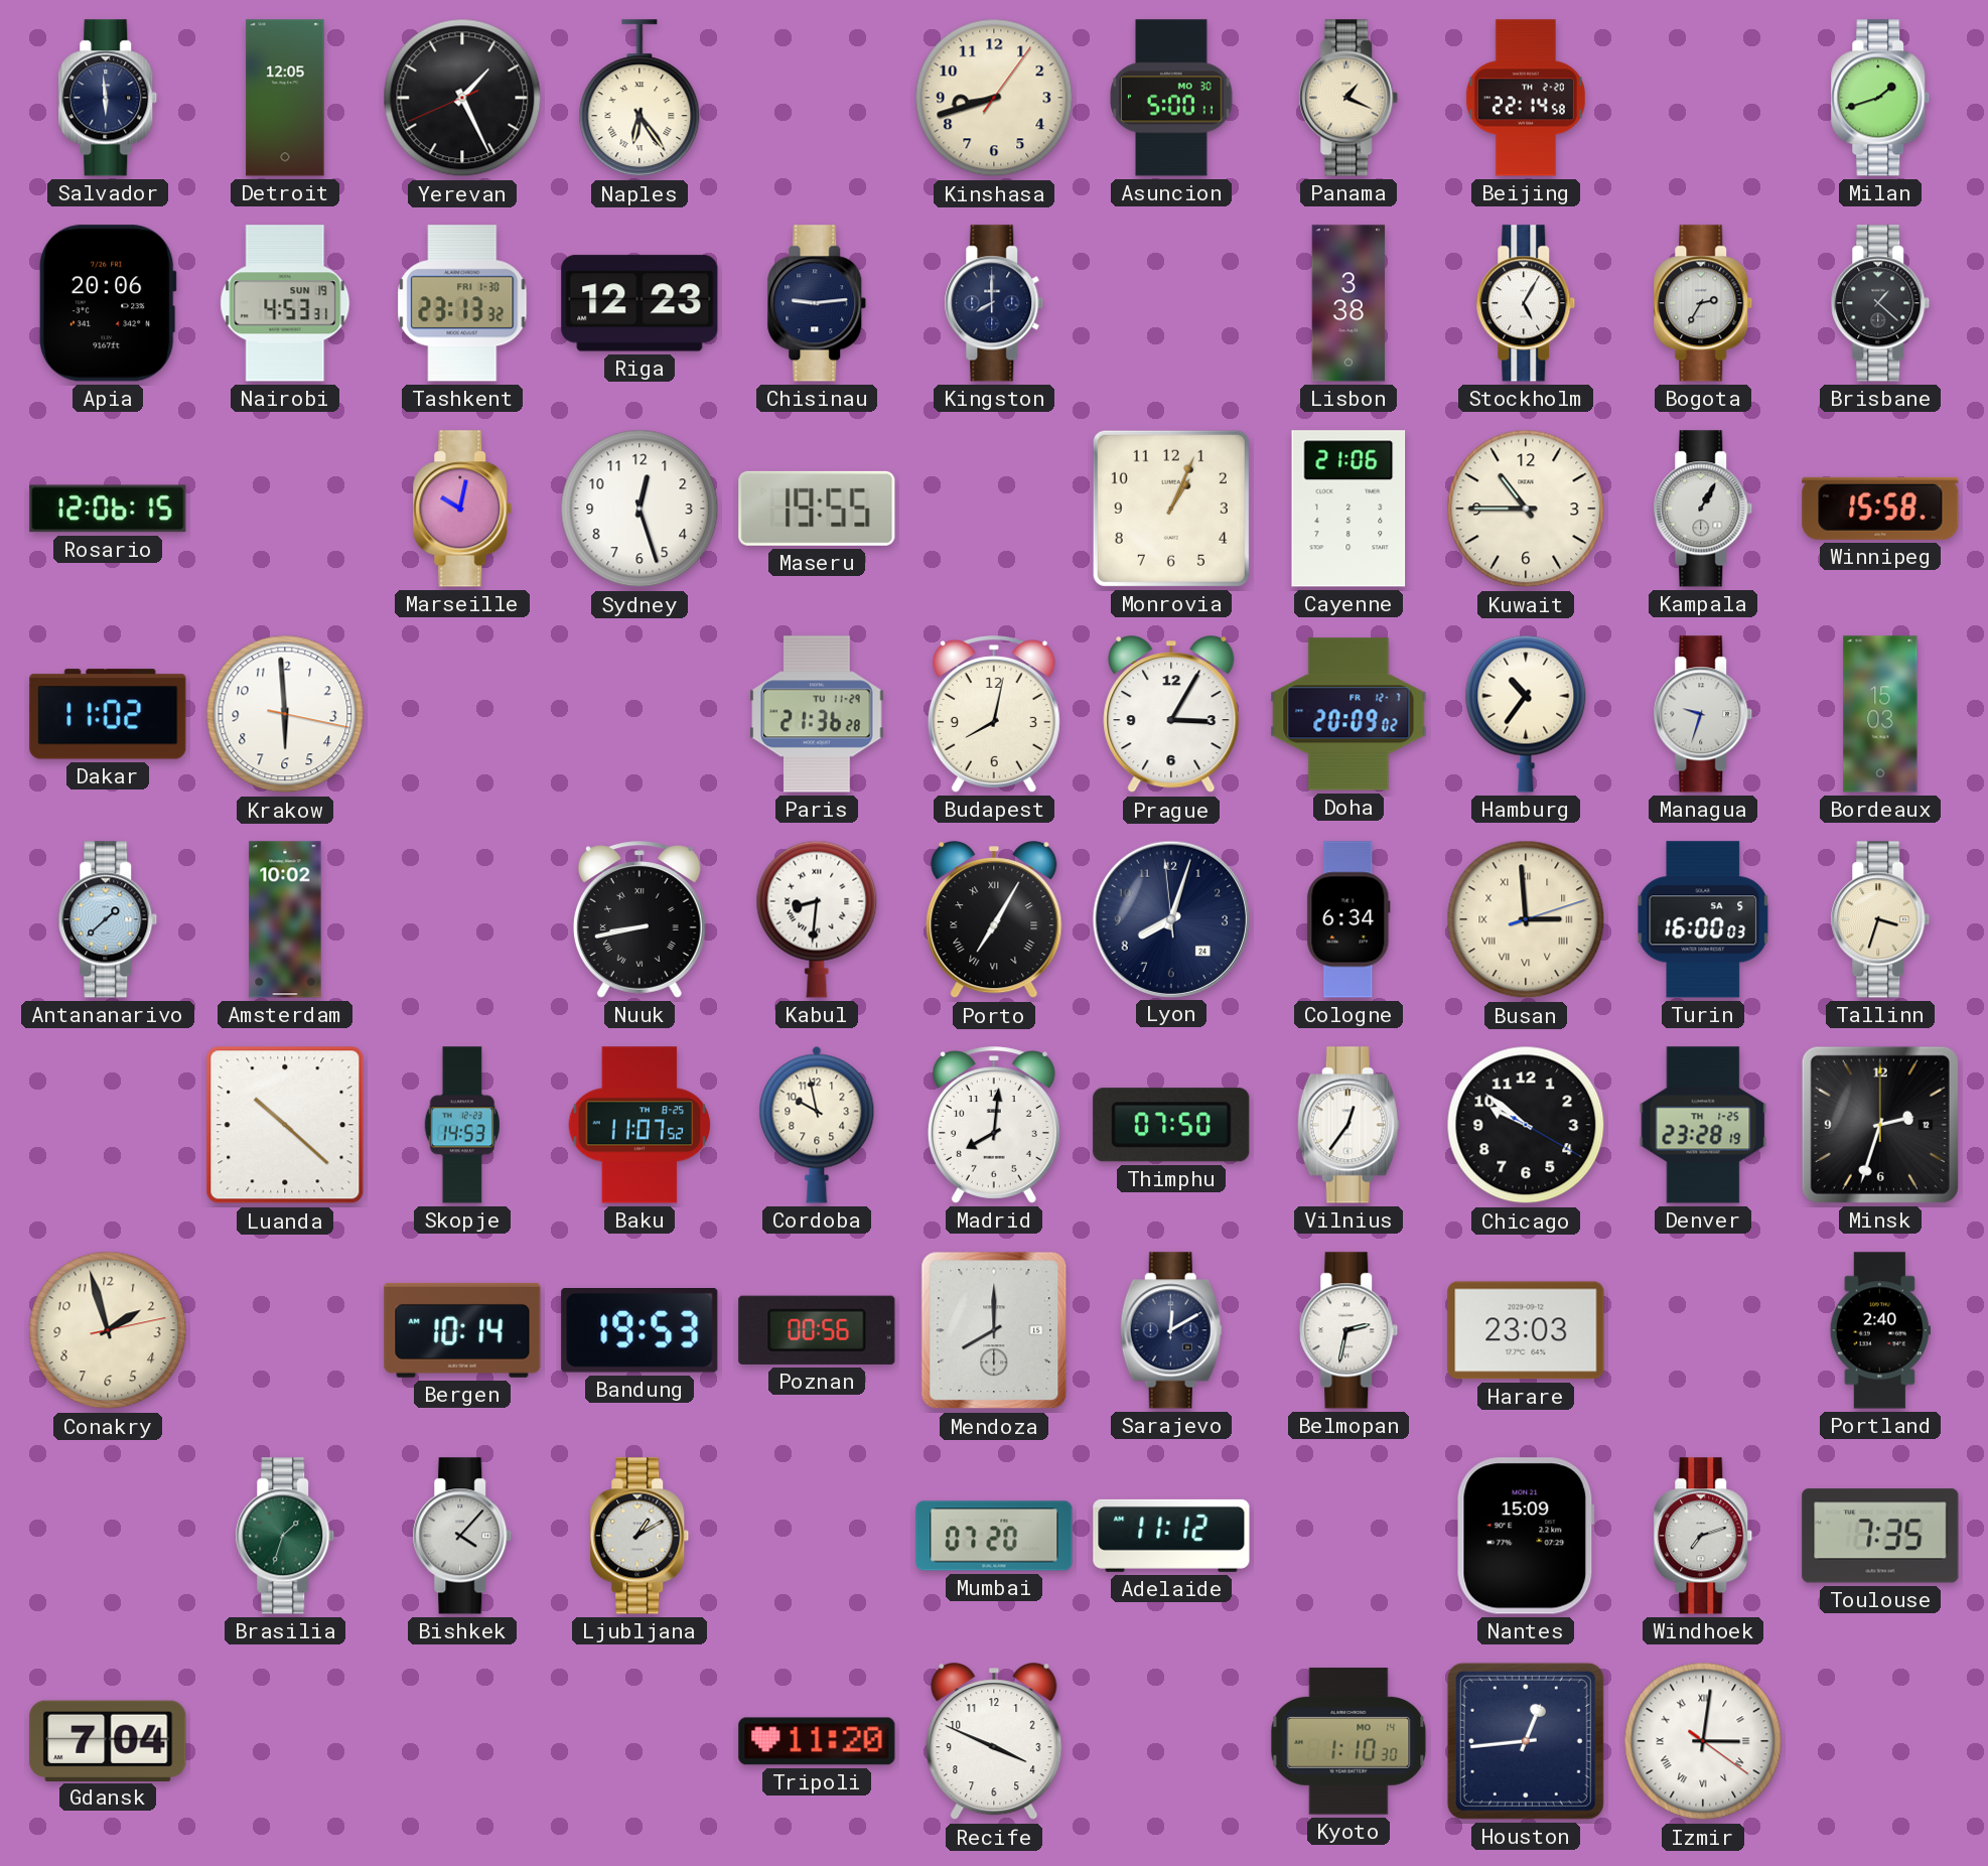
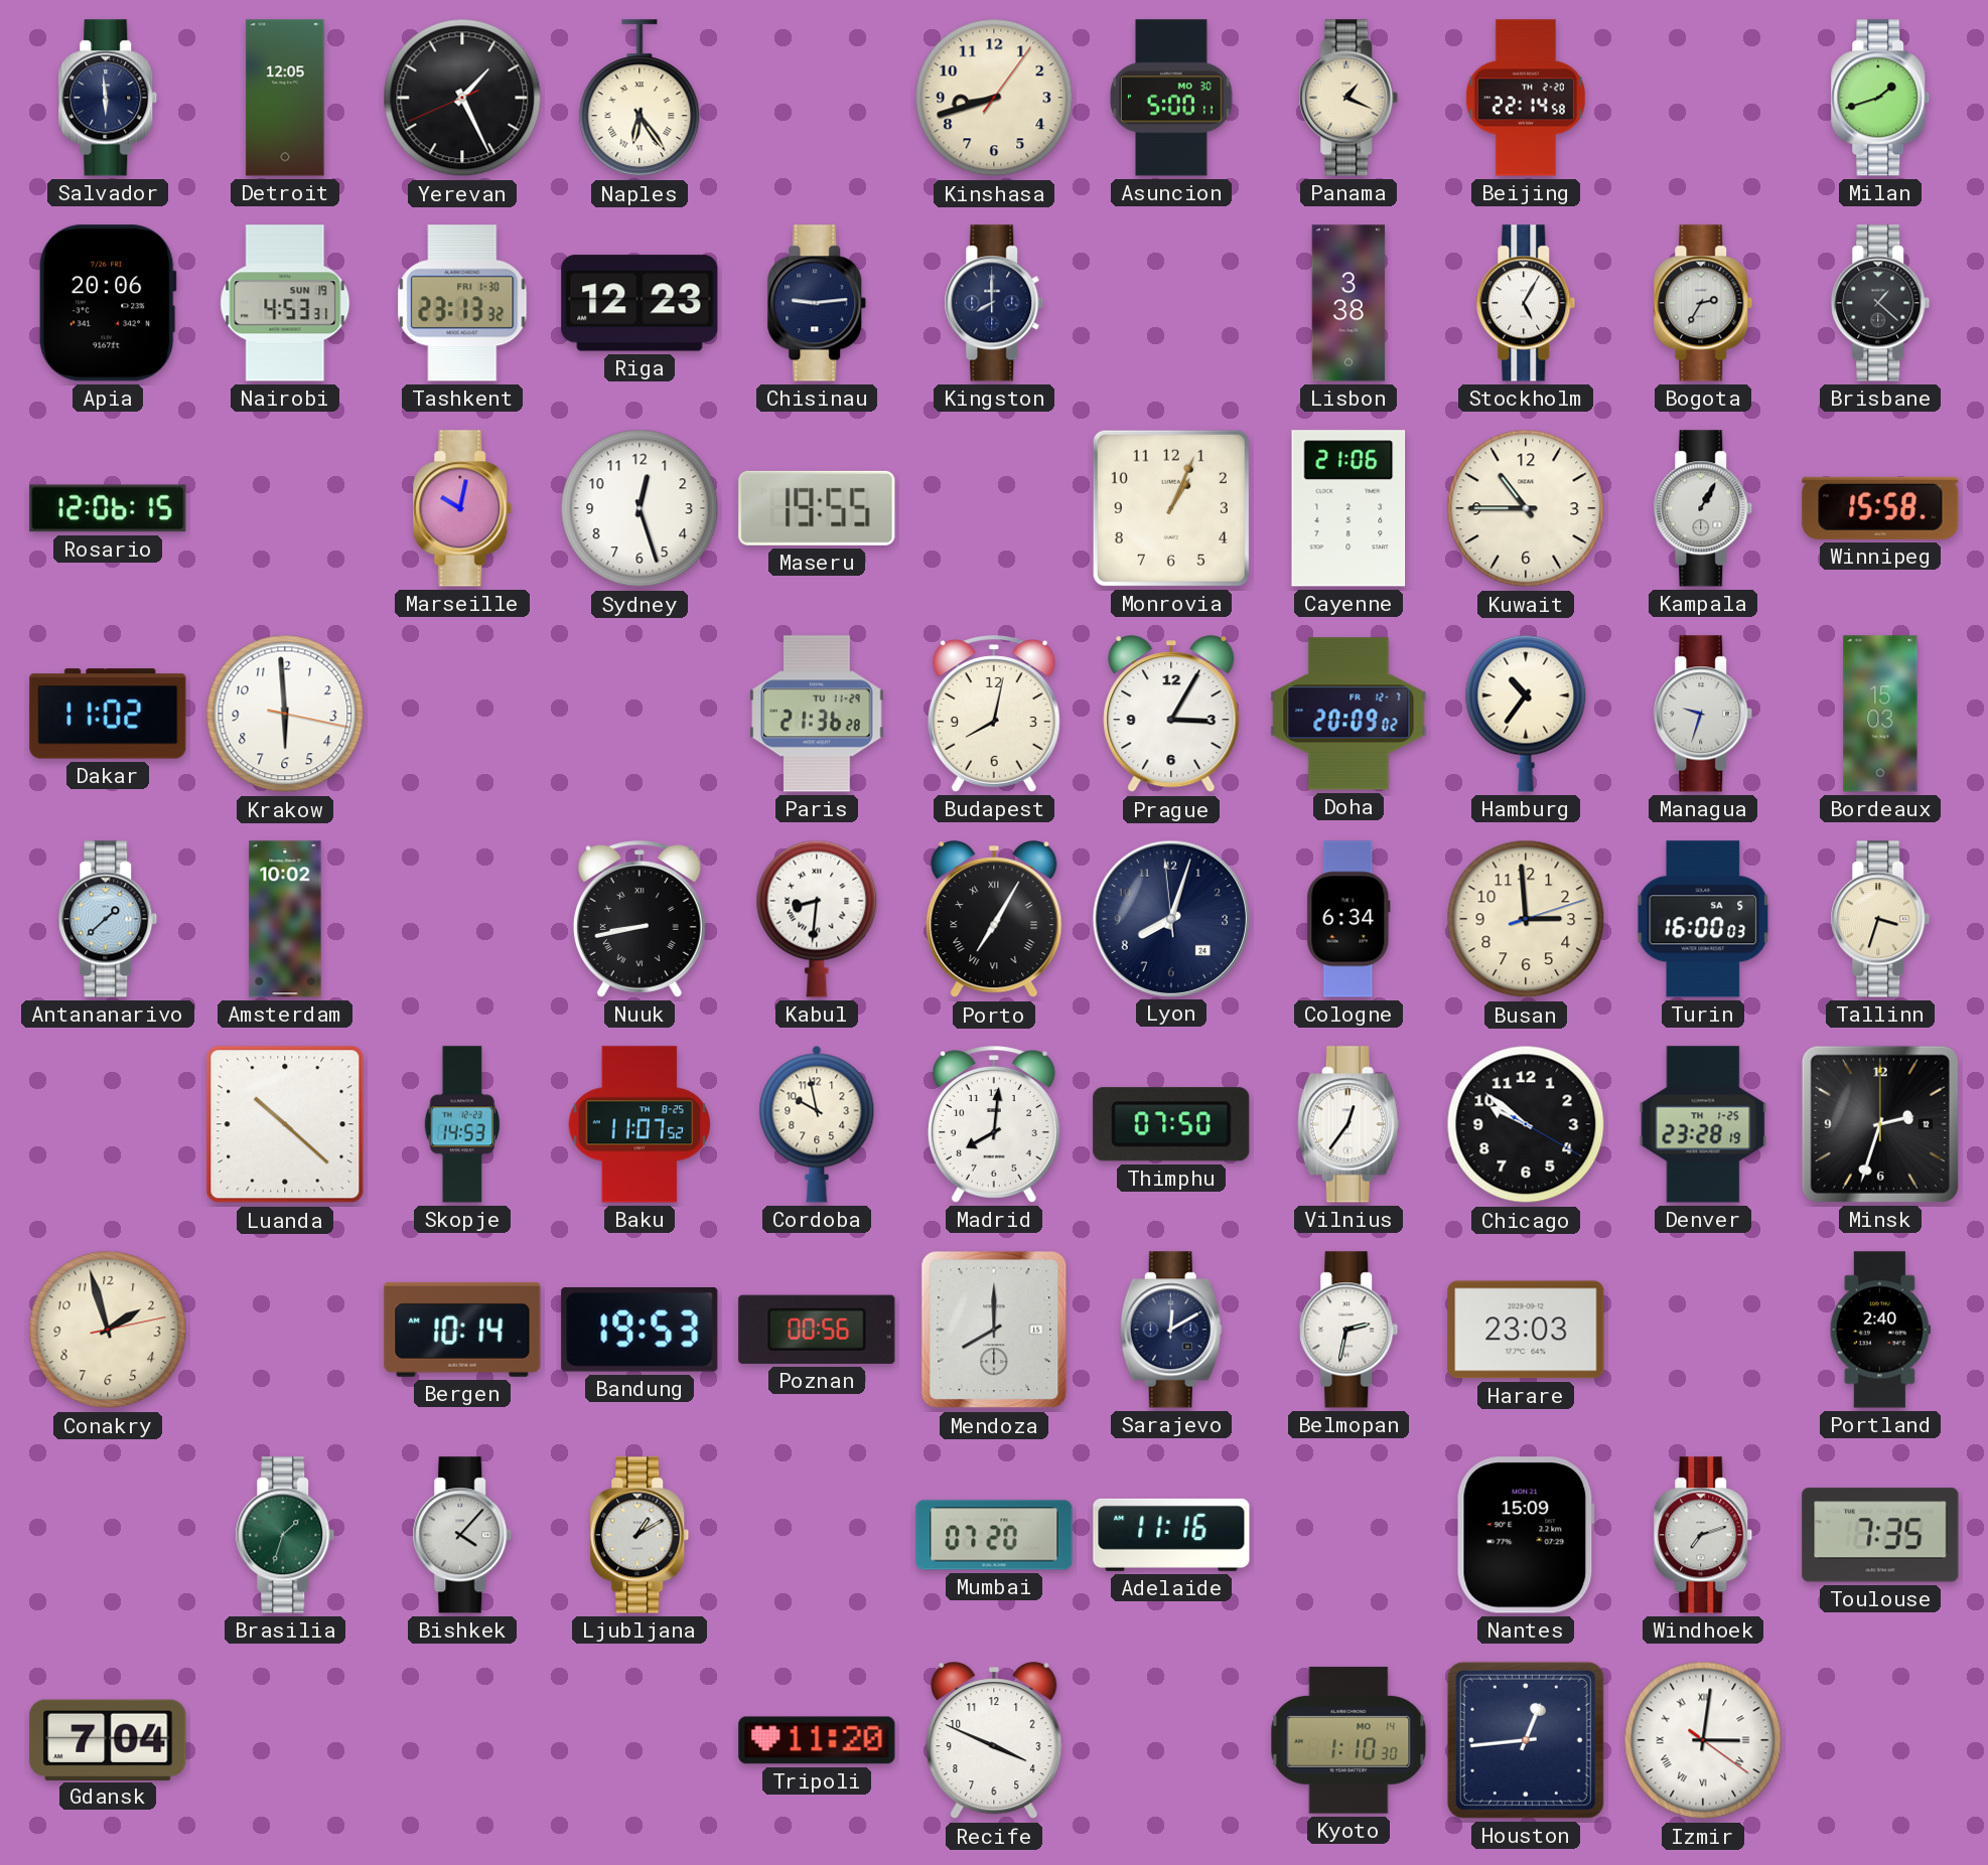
Busan numerals: Roman -> Arabic (1526, 919)
Adelaide: 11:12 -> 11:16 (1171, 1535)
